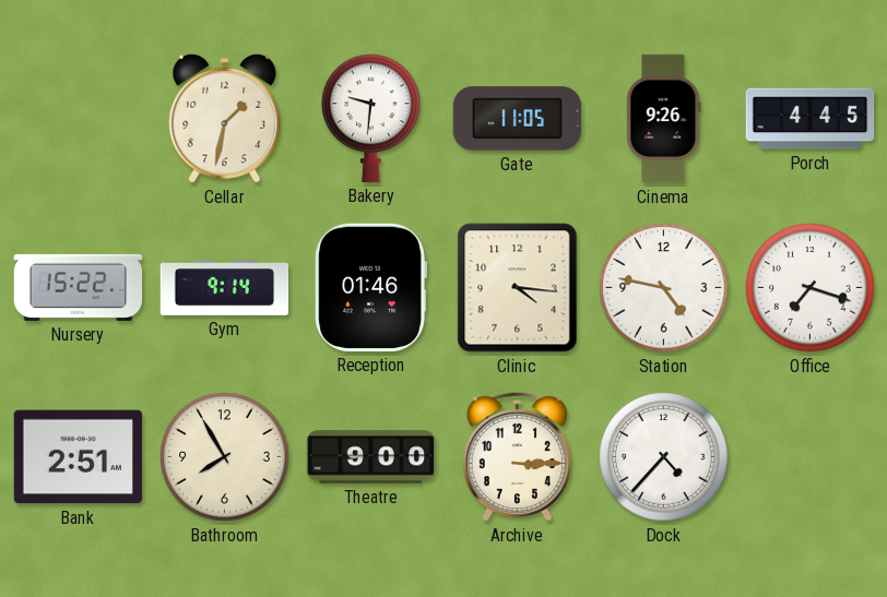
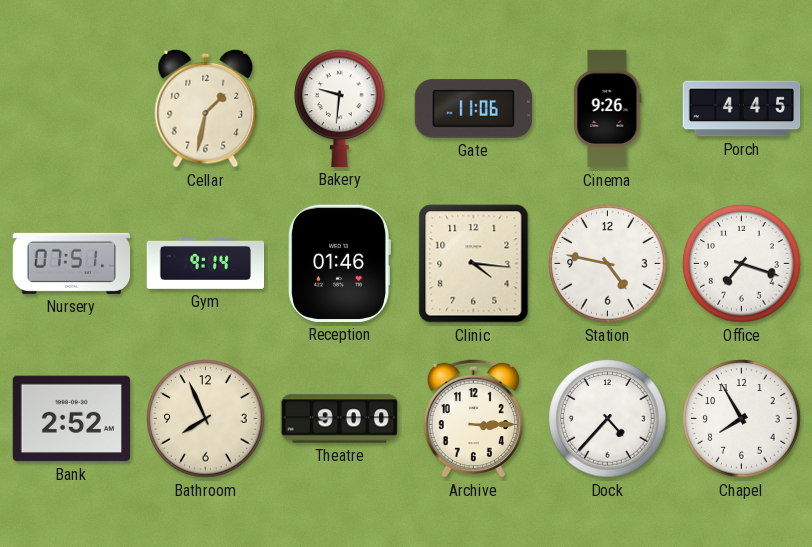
Gate: 11:05 -> 11:06 (473, 109)
Nursery: 15:22 -> 07:51 (72, 263)
Bank: 2:51 -> 2:52 (71, 419)
Bathroom: 7:55 -> 7:56 (206, 419)
Chapel: none -> 7:55 (742, 419)
